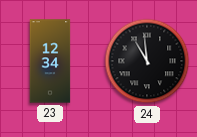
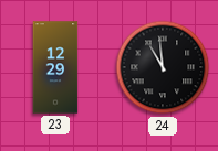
23: 12:34 -> 12:29 (55, 67)
